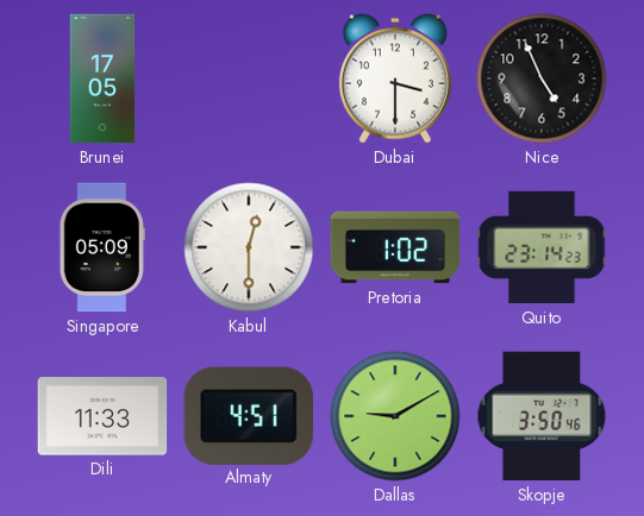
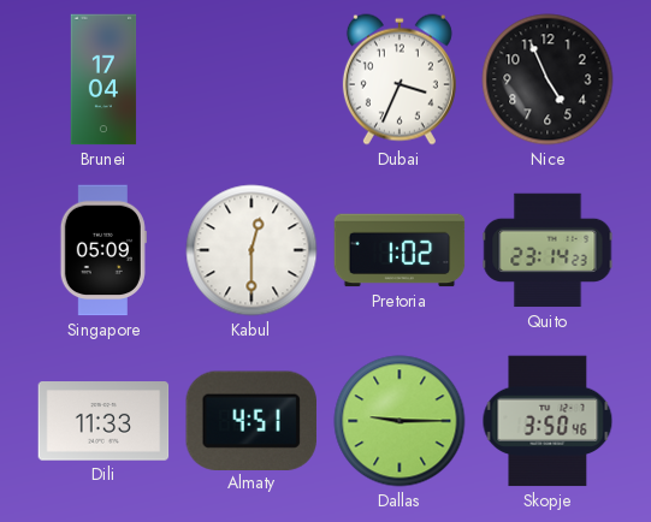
Brunei: 17:05 -> 17:04 (103, 79)
Dubai: 3:30 -> 3:34 (400, 79)
Dallas: 9:10 -> 9:15 (400, 421)
